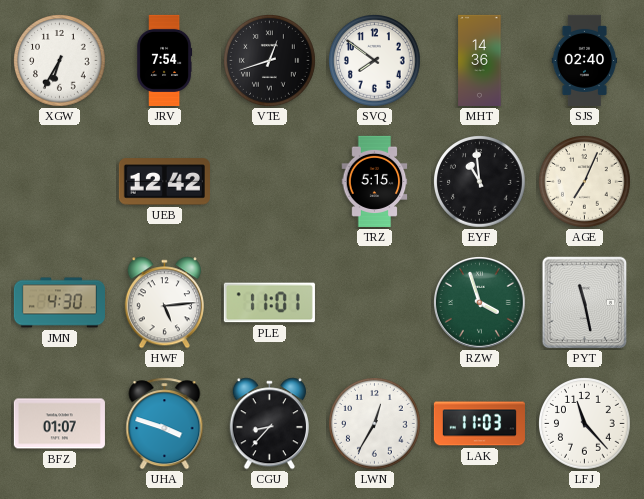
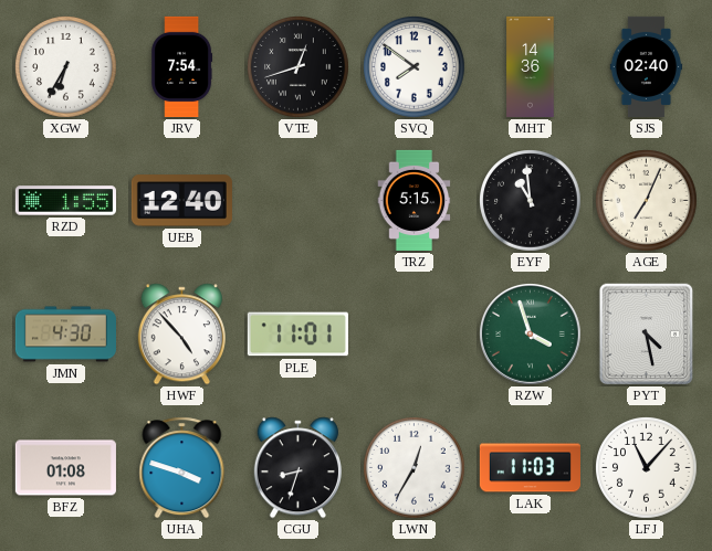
RZD: none -> 1:55 (65, 201)
UEB: 12:42 -> 12:40 (181, 201)
HWF: 5:14 -> 4:53 (181, 335)
PYT: 11:28 -> 4:28 (647, 335)
BFZ: 01:07 -> 01:08 (65, 468)
CGU: 8:37 -> 8:33 (297, 468)
LFJ: 11:23 -> 11:07 (647, 468)
